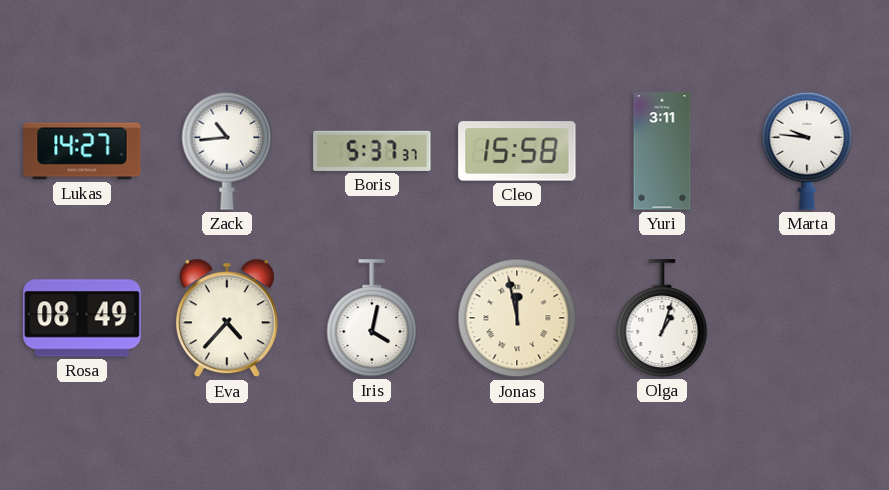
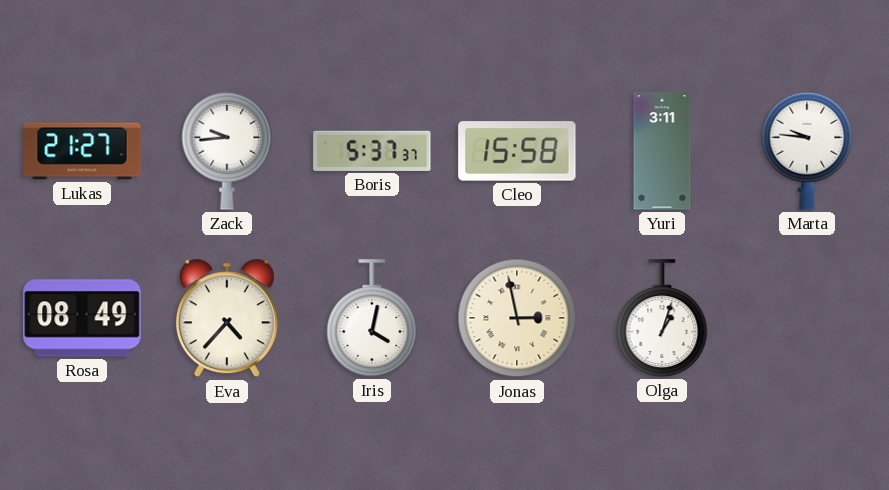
Lukas: 14:27 -> 21:27 (82, 151)
Zack: 10:44 -> 9:44 (227, 151)
Jonas: 11:58 -> 2:58 (517, 318)
